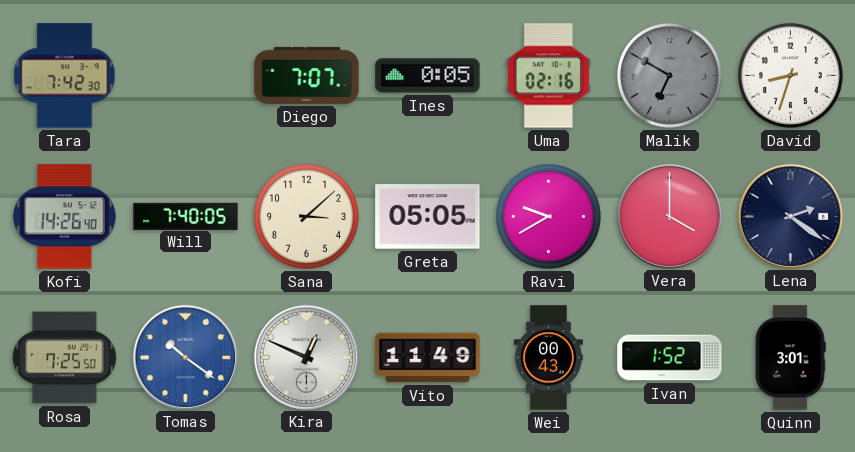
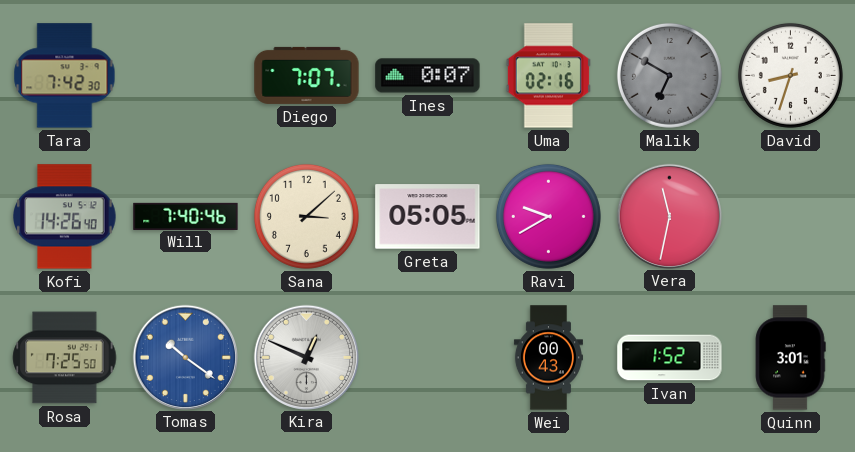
Ines: 0:05 -> 0:07 (428, 76)
Will: 7:40:05 -> 7:40:46 (186, 216)
Vera: 4:00 -> 11:32 (669, 216)
Lena: 2:21 -> none (790, 216)
Vito: 11:49 -> none (428, 358)
